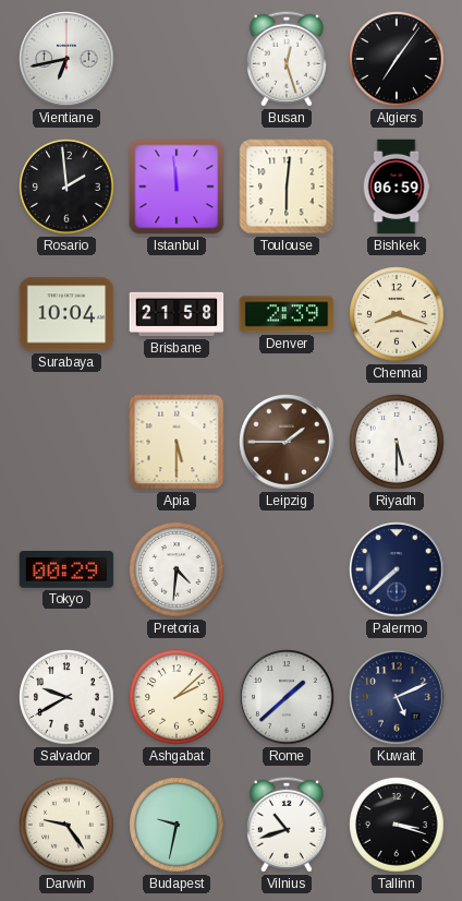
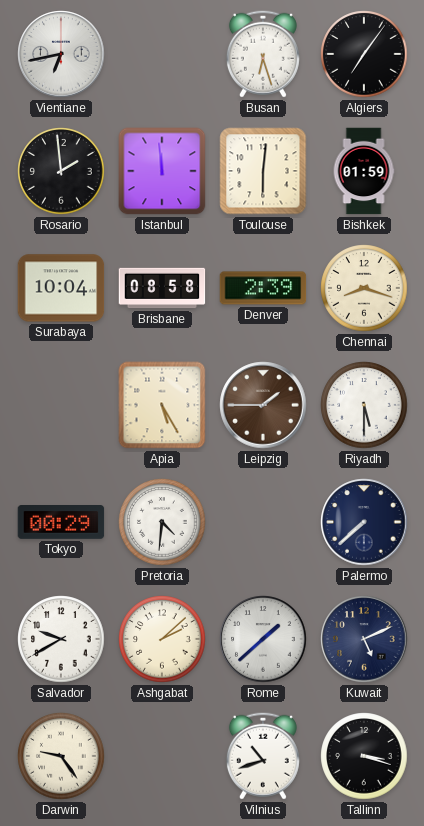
Busan: 12:27 -> 6:27 (263, 54)
Bishkek: 06:59 -> 01:59 (364, 171)
Brisbane: 21:58 -> 08:58 (162, 288)
Apia: 5:30 -> 5:25 (162, 405)
Budapest: 9:32 -> none (177, 825)
